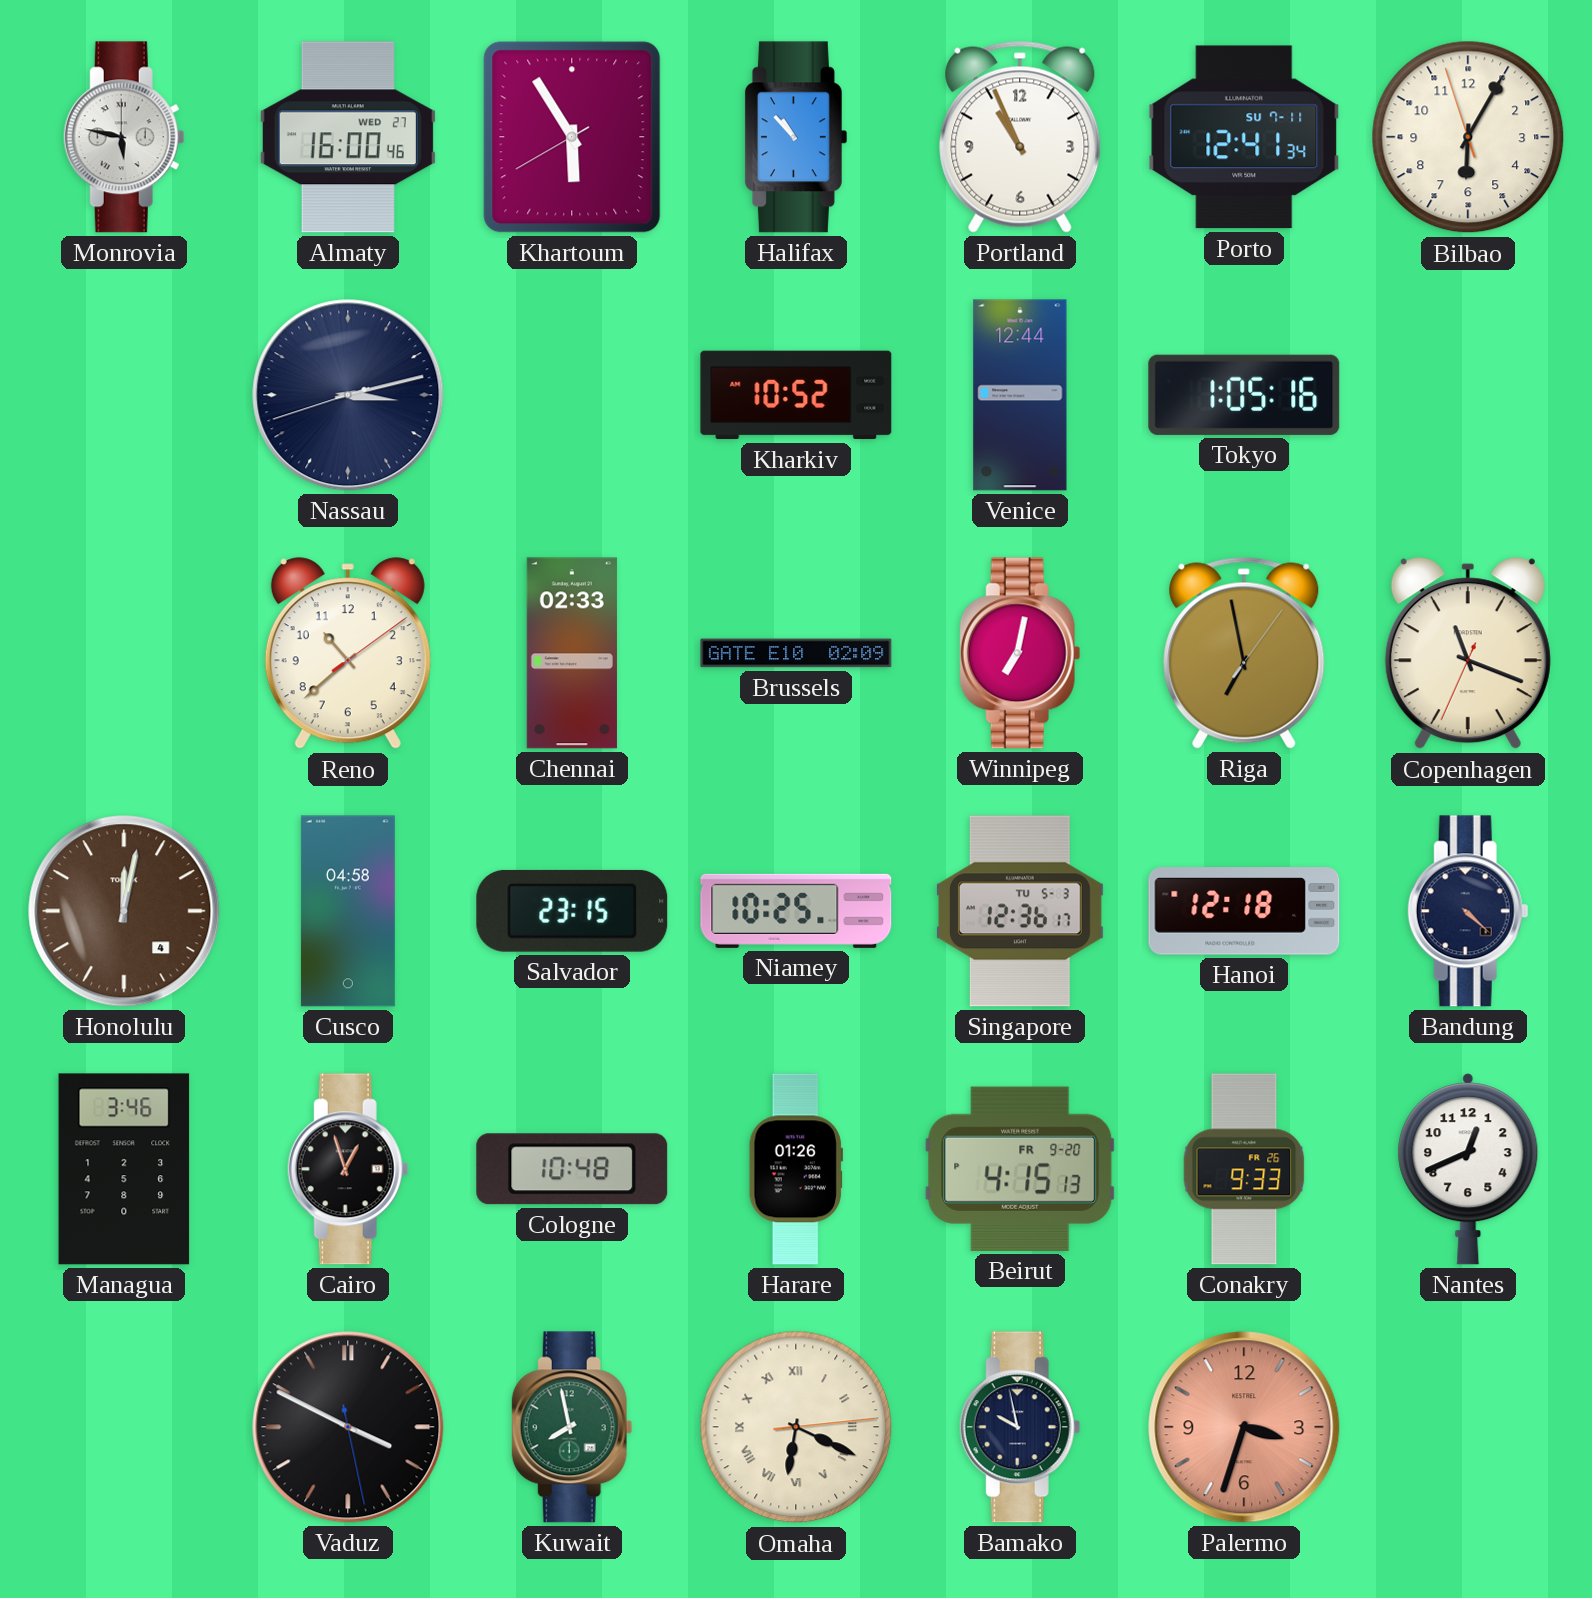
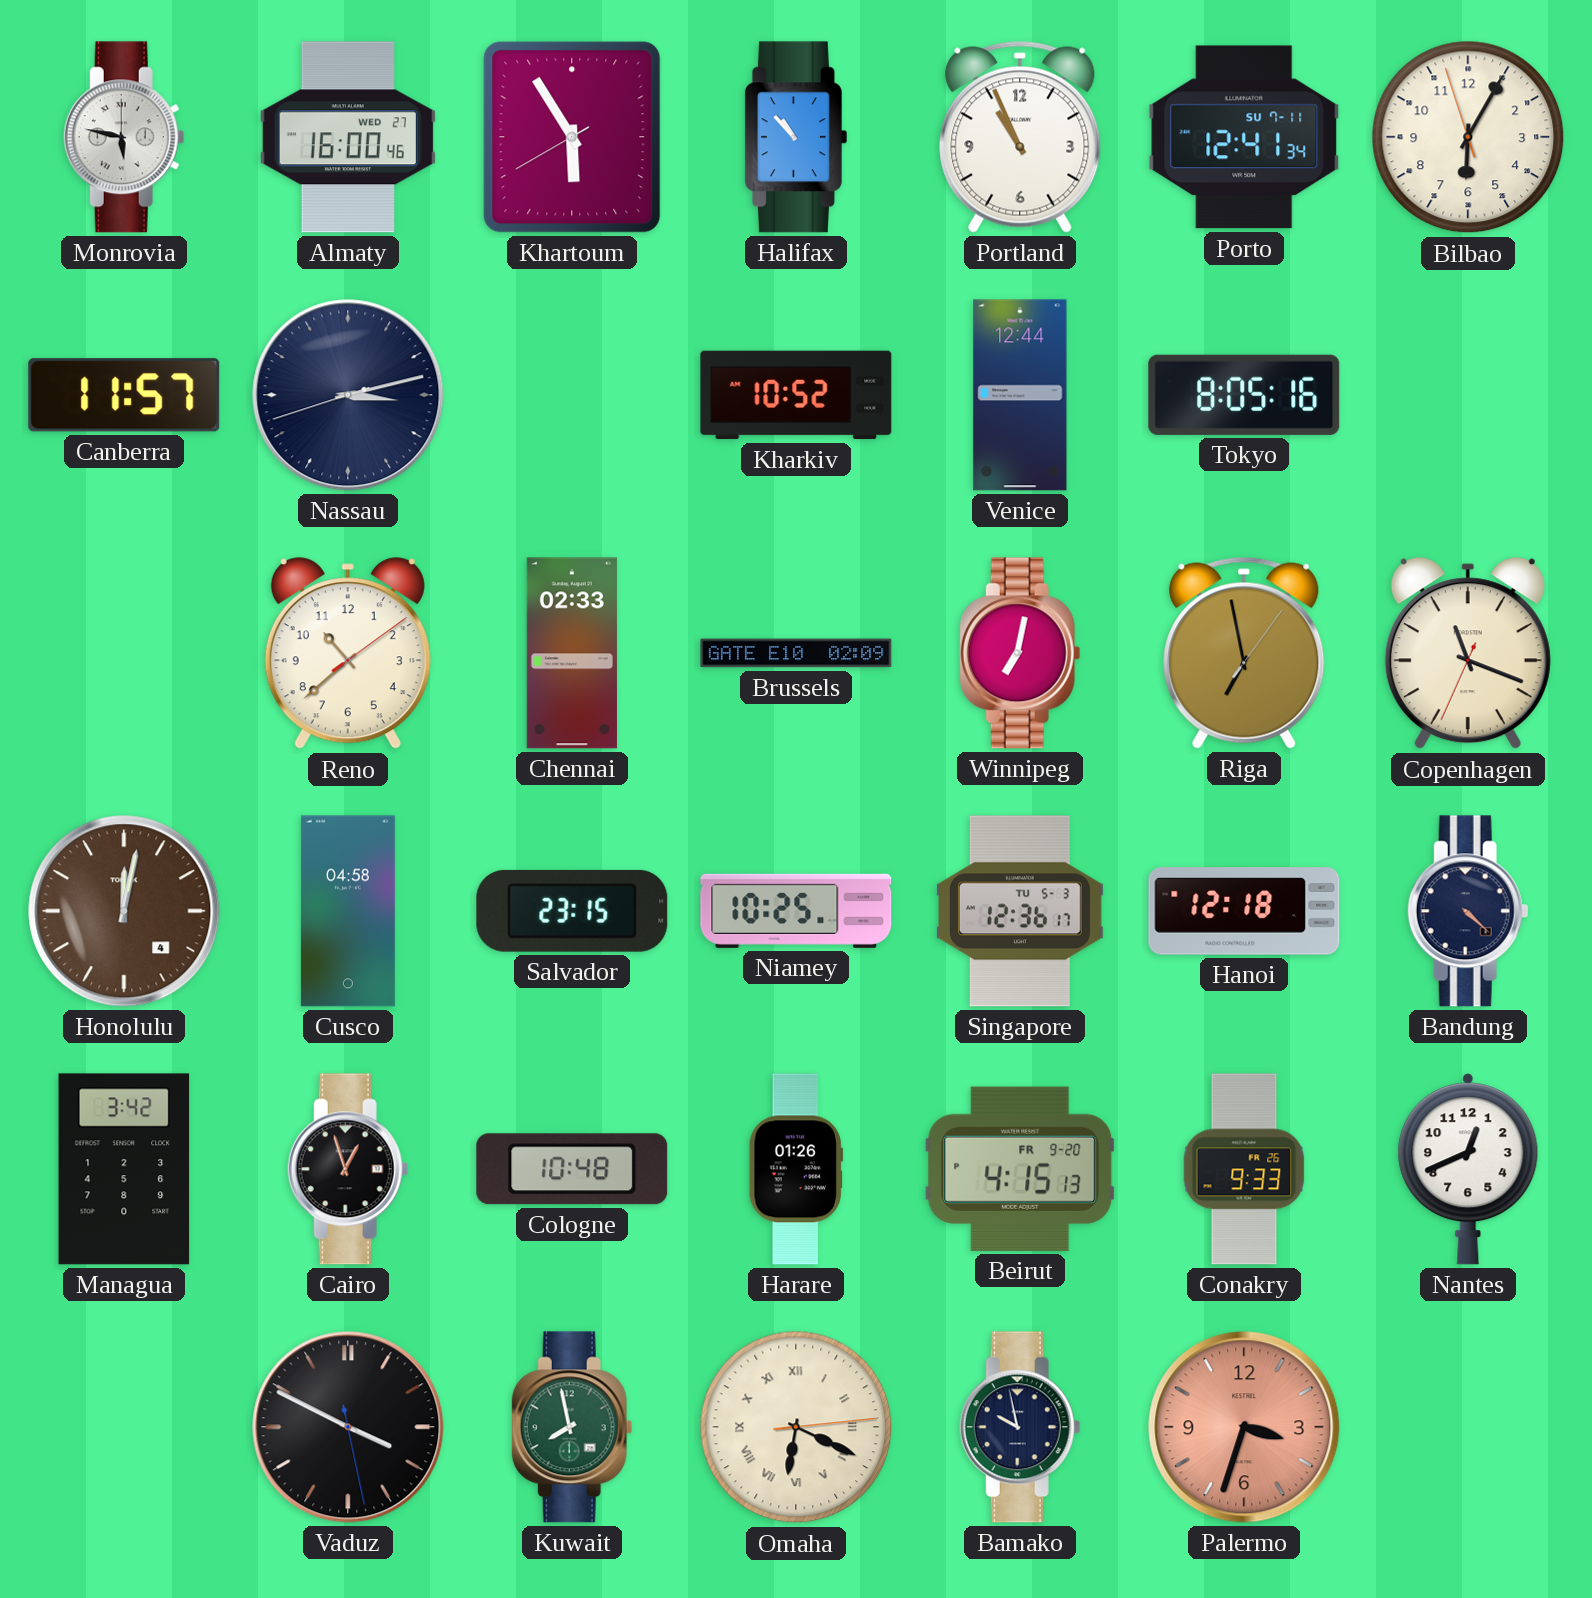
Canberra: none -> 11:57 (124, 395)
Tokyo: 1:05 -> 8:05 (1244, 395)
Managua: 3:46 -> 3:42 (124, 1169)
